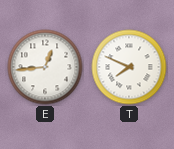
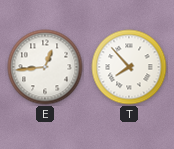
T: 7:49 -> 7:53 (129, 67)
